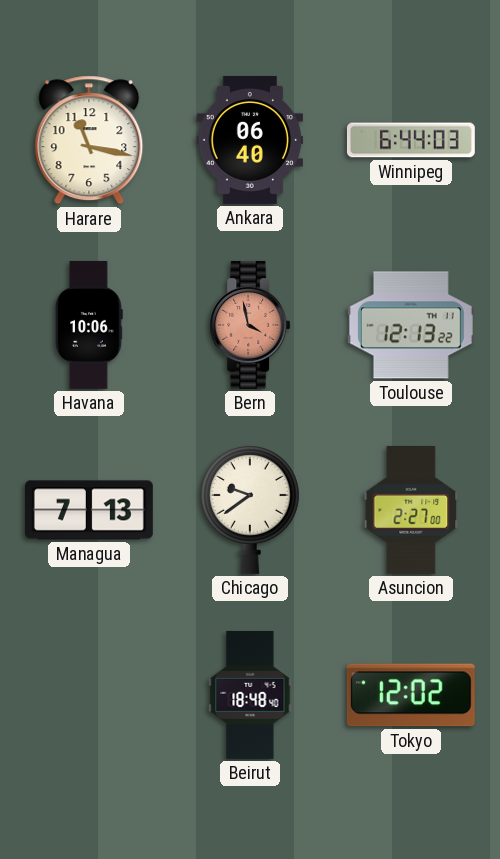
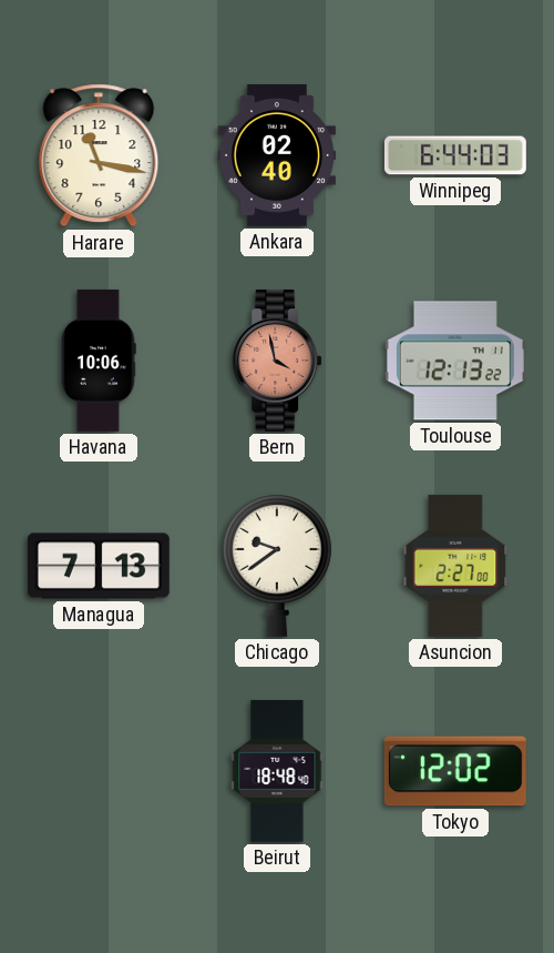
Ankara: 06:40 -> 02:40 (276, 155)
